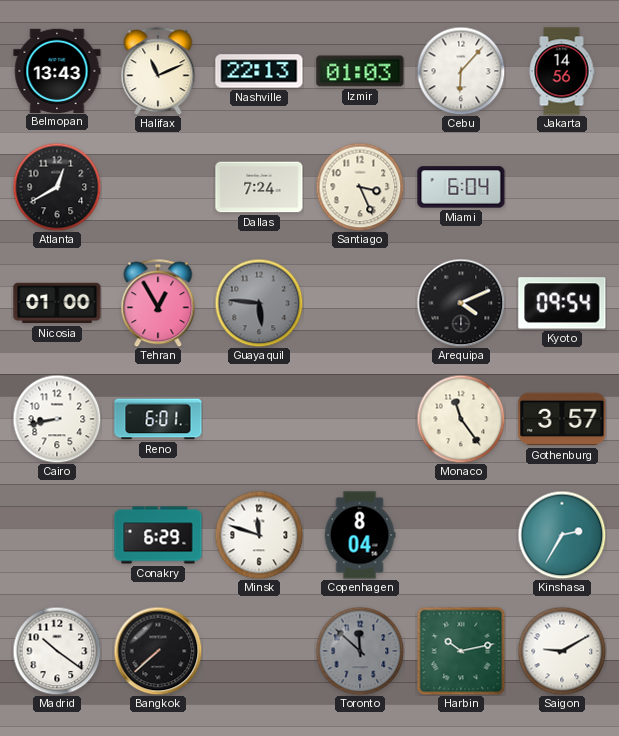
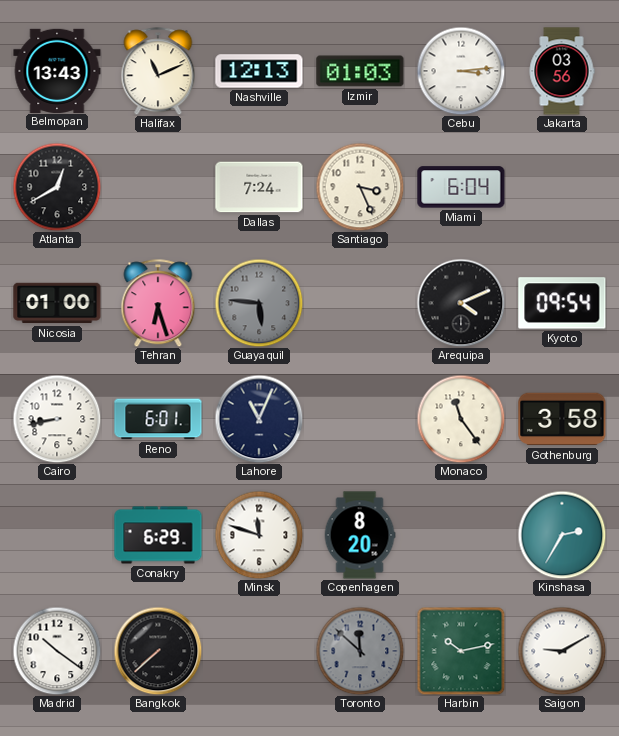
Nashville: 22:13 -> 12:13 (259, 71)
Cebu: 6:07 -> 3:14 (461, 71)
Jakarta: 14:56 -> 03:56 (562, 71)
Tehran: 12:55 -> 6:27 (158, 303)
Lahore: none -> 11:04 (259, 419)
Gothenburg: 3:57 -> 3:58 (562, 419)
Copenhagen: 8:04 -> 8:20 (360, 535)
